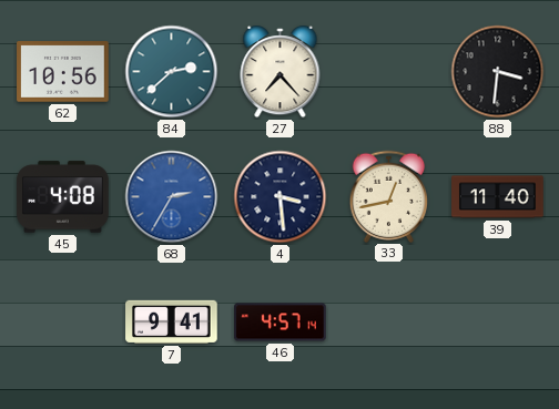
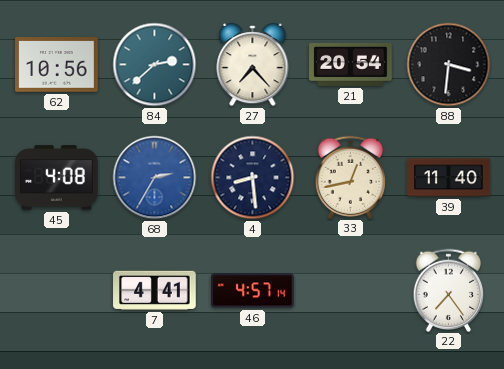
21: none -> 20:54 (351, 64)
4: 3:29 -> 8:29 (253, 178)
7: 9:41 -> 4:41 (155, 290)
22: none -> 7:24 (449, 290)
